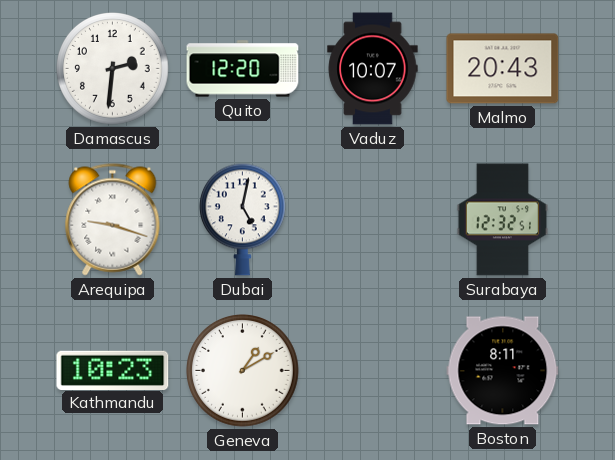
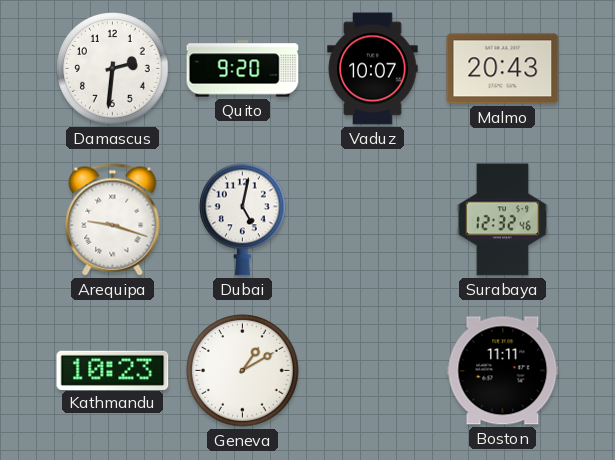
Quito: 12:20 -> 9:20 (243, 69)
Surabaya: 12:32:51 -> 12:32:46 (502, 220)
Boston: 8:11 -> 11:11 (503, 371)
